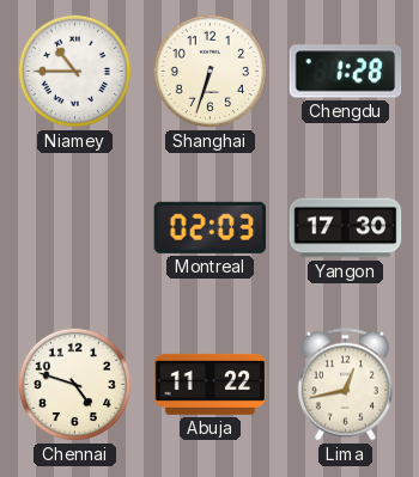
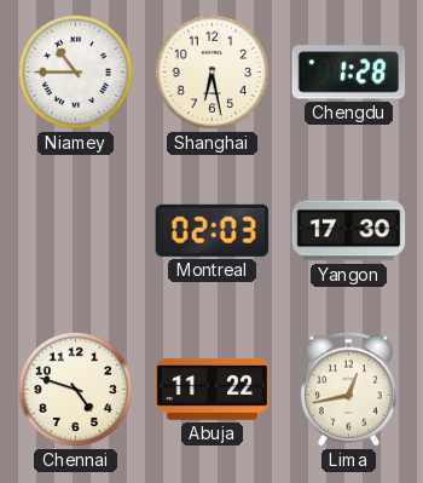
Shanghai: 6:33 -> 6:28 (211, 71)
